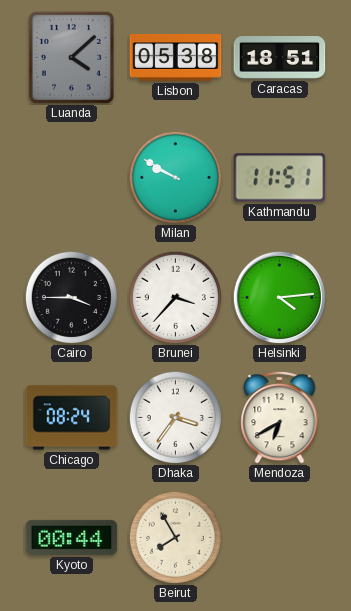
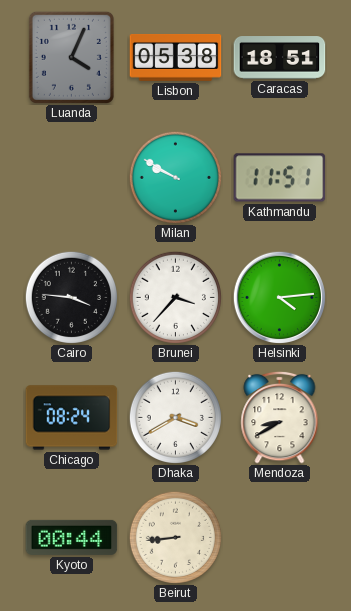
Luanda: 4:08 -> 4:04 (71, 57)
Cairo: 3:45 -> 3:46 (71, 297)
Dhaka: 3:36 -> 3:40 (175, 417)
Mendoza: 6:40 -> 8:40 (280, 417)
Beirut: 7:55 -> 8:44 (175, 537)
